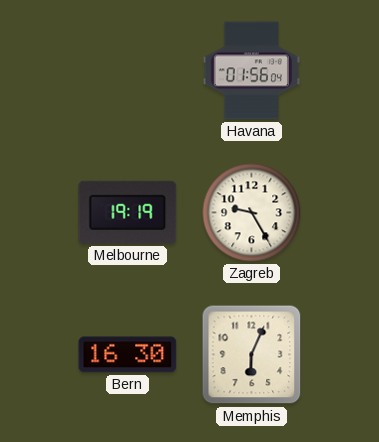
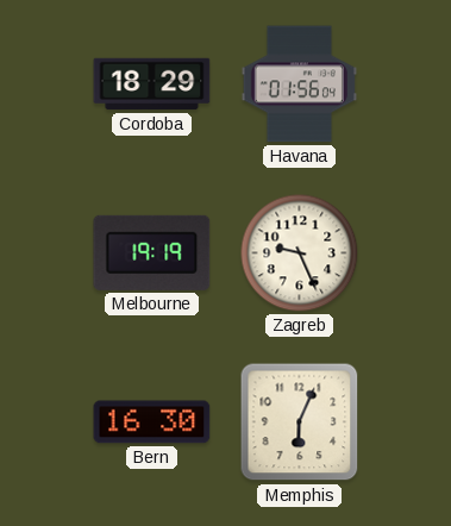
Cordoba: none -> 18:29 (152, 84)
Zagreb: 9:25 -> 9:26 (300, 253)
